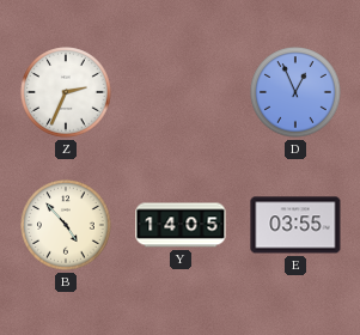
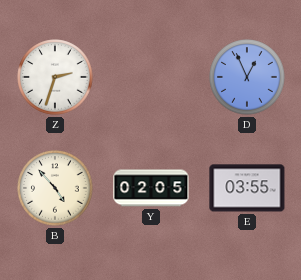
Z: 2:34 -> 2:33 (55, 77)
Y: 14:05 -> 02:05 (151, 188)
